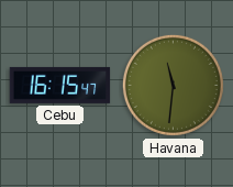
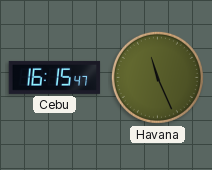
Havana: 11:31 -> 11:26 (157, 77)
